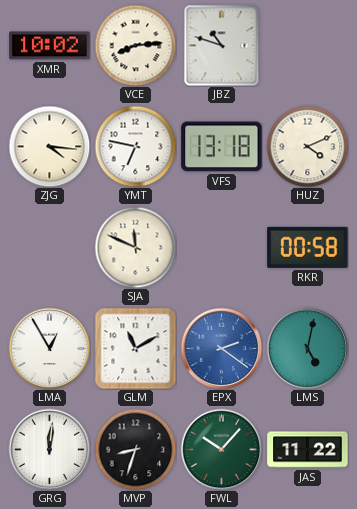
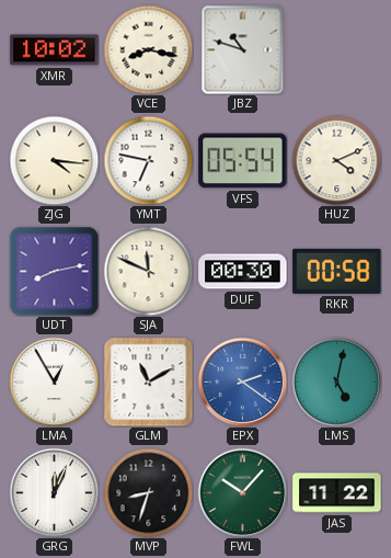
VCE: 8:14 -> 8:17 (148, 49)
VFS: 13:18 -> 05:54 (243, 161)
UDT: none -> 8:13 (54, 271)
DUF: none -> 00:30 (243, 272)
GRG: 12:01 -> 12:04 (54, 492)
